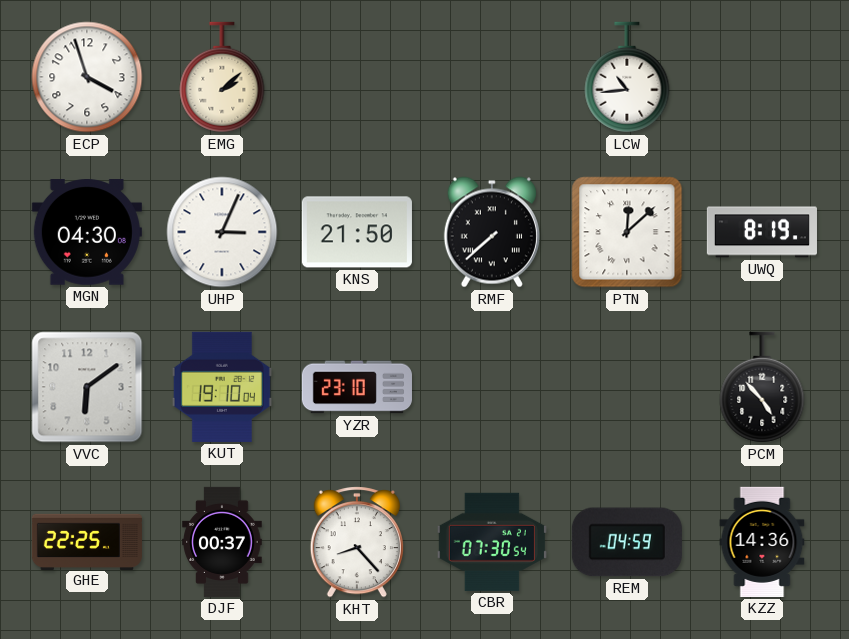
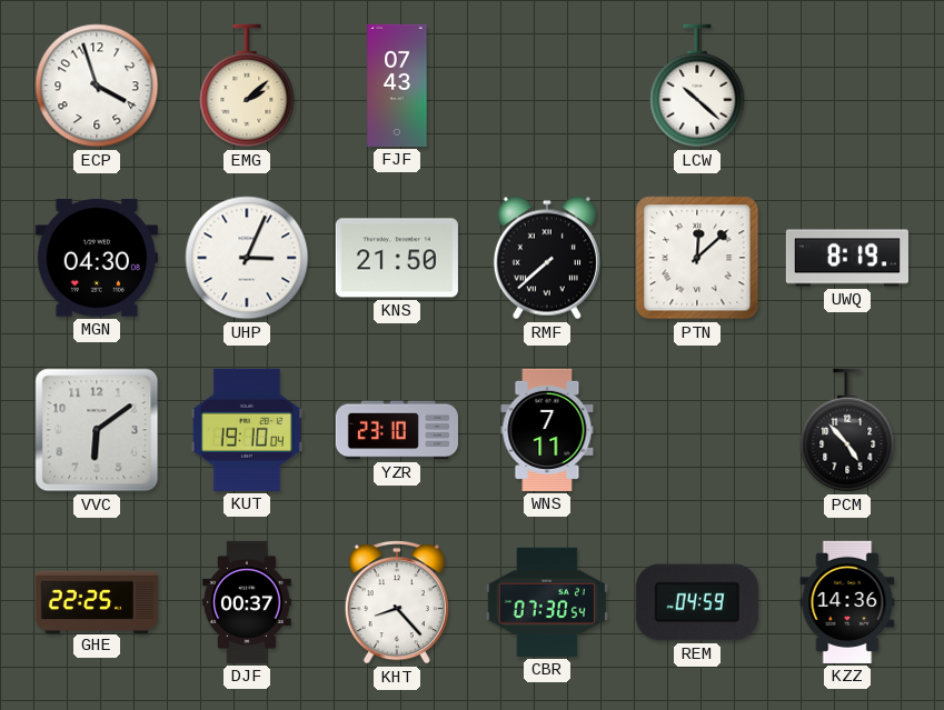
FJF: none -> 07:43 (397, 86)
LCW: 10:44 -> 10:22 (697, 86)
WNS: none -> 7:11 (547, 430)
